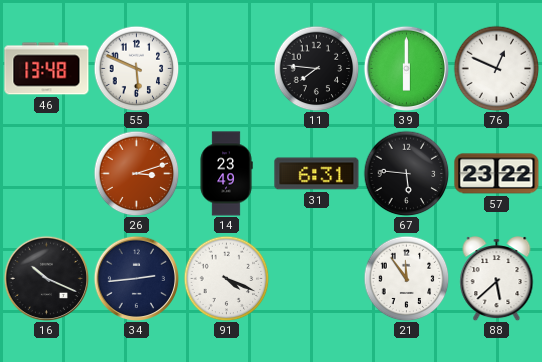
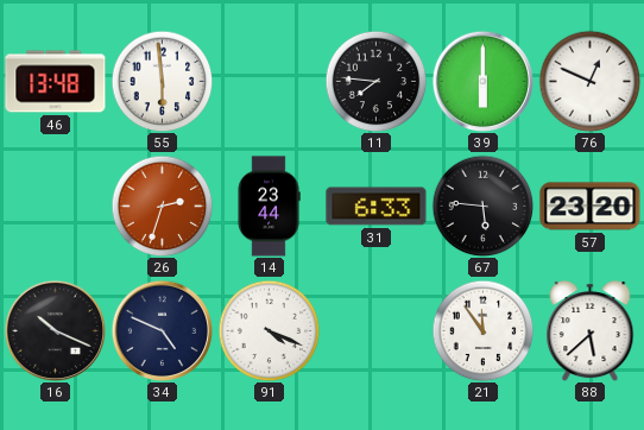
55: 5:49 -> 5:59 (162, 81)
26: 3:12 -> 2:33 (162, 205)
14: 23:49 -> 23:44 (269, 207)
31: 6:31 -> 6:33 (377, 207)
57: 23:22 -> 23:20 (591, 207)
34: 2:44 -> 4:49 (162, 330)
